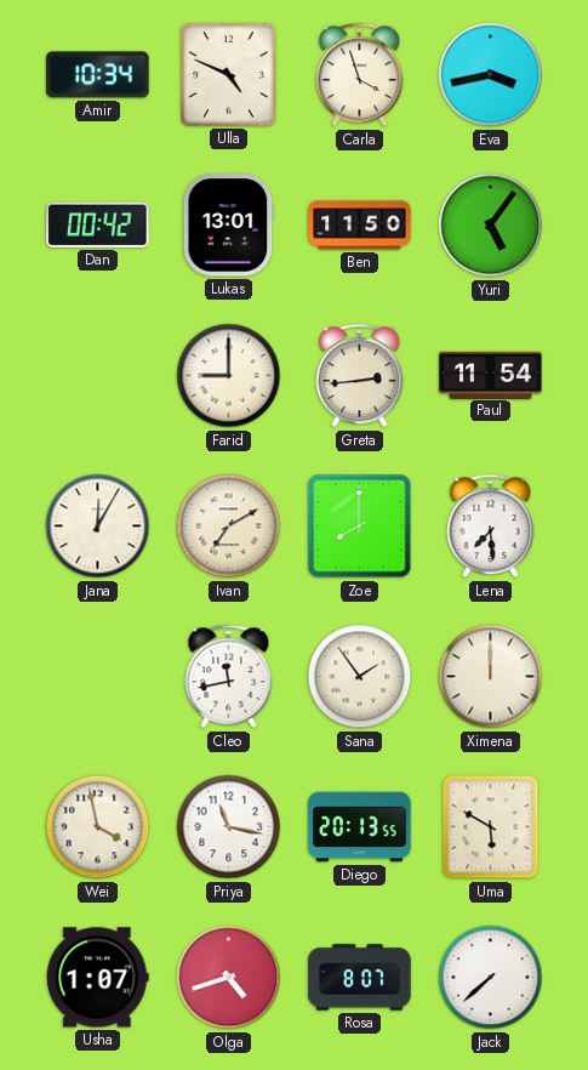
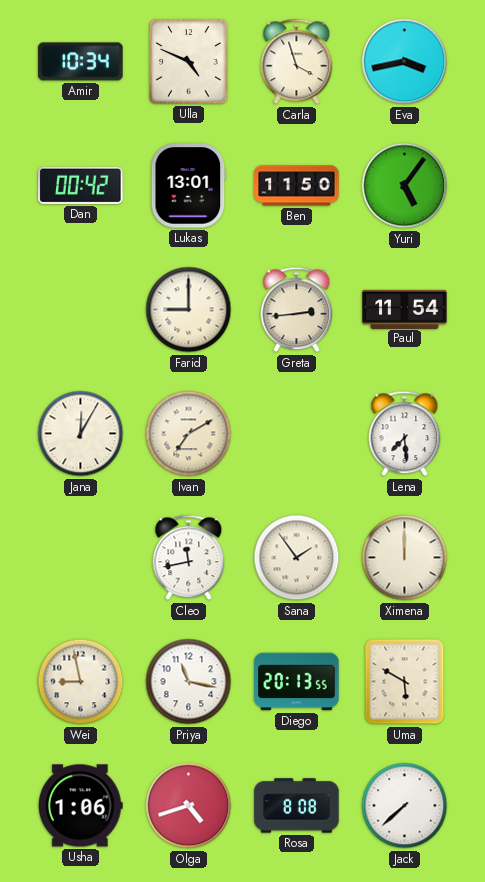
Zoe: 8:00 -> none (360, 527)
Wei: 3:58 -> 8:58 (81, 682)
Usha: 1:07 -> 1:06 (81, 806)
Rosa: 8:07 -> 8:08 (297, 806)
